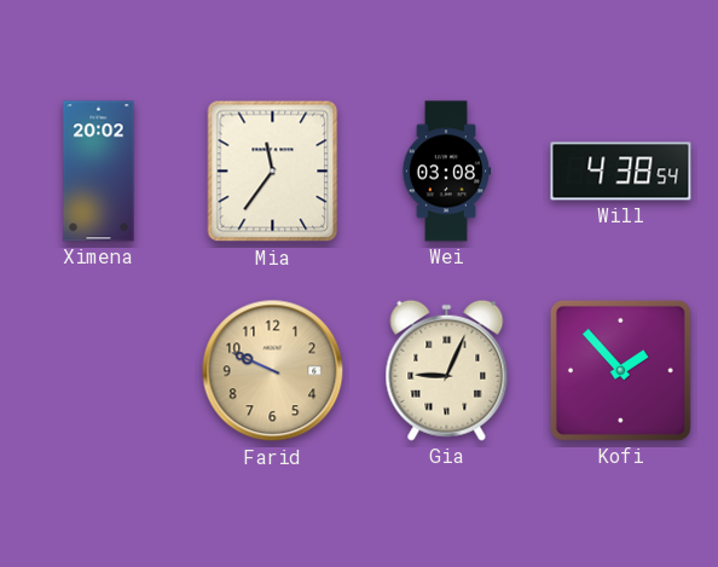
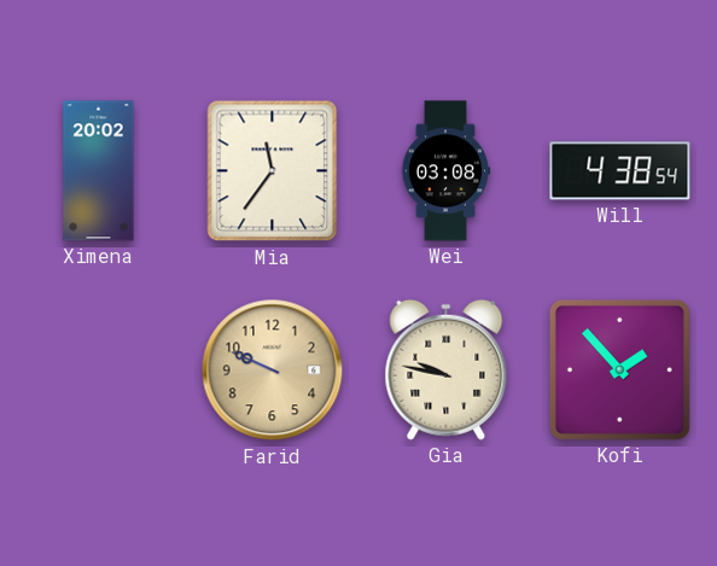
Gia: 9:04 -> 9:47 (447, 369)
